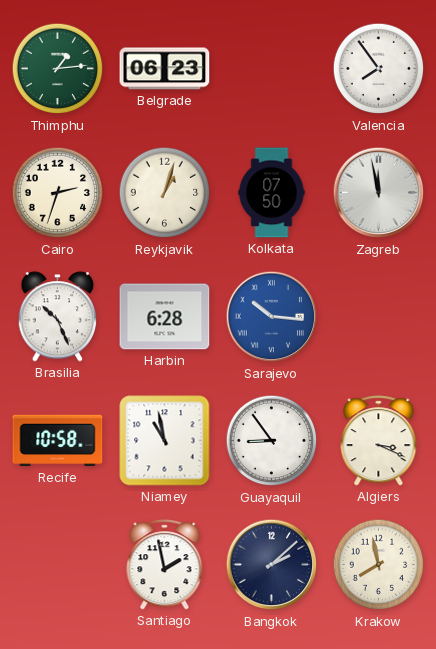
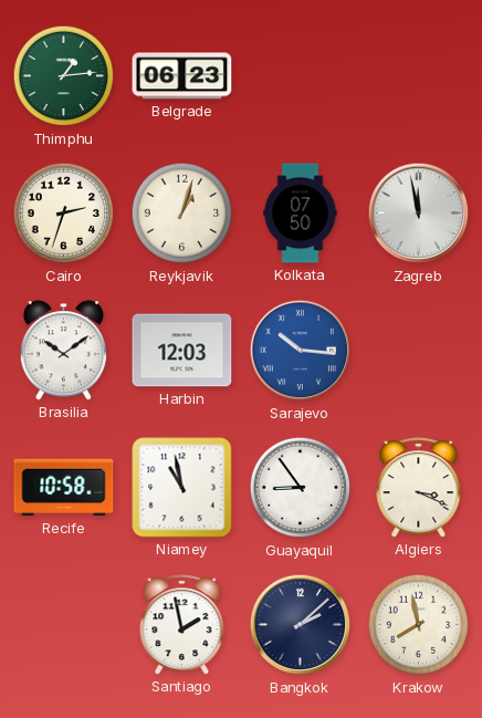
Valencia: 7:54 -> none (379, 69)
Brasilia: 10:26 -> 10:09 (64, 351)
Harbin: 6:28 -> 12:03 (182, 351)
